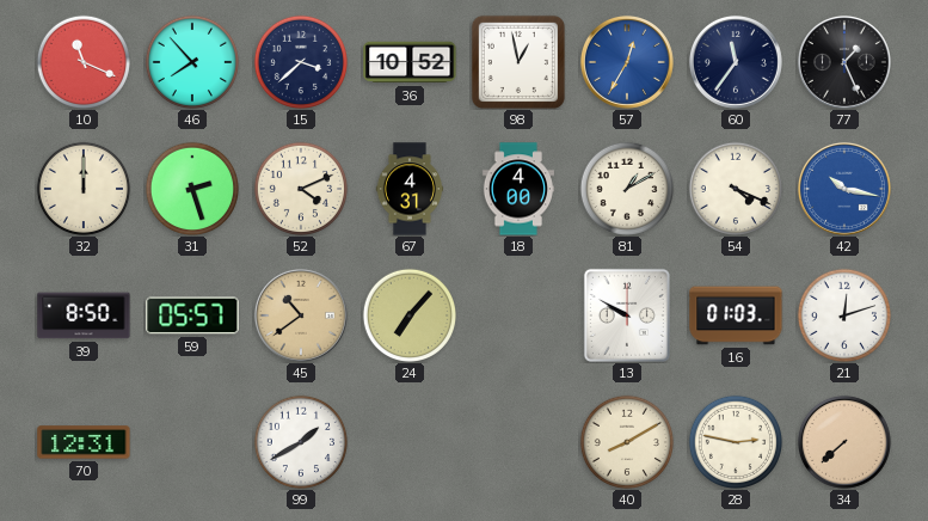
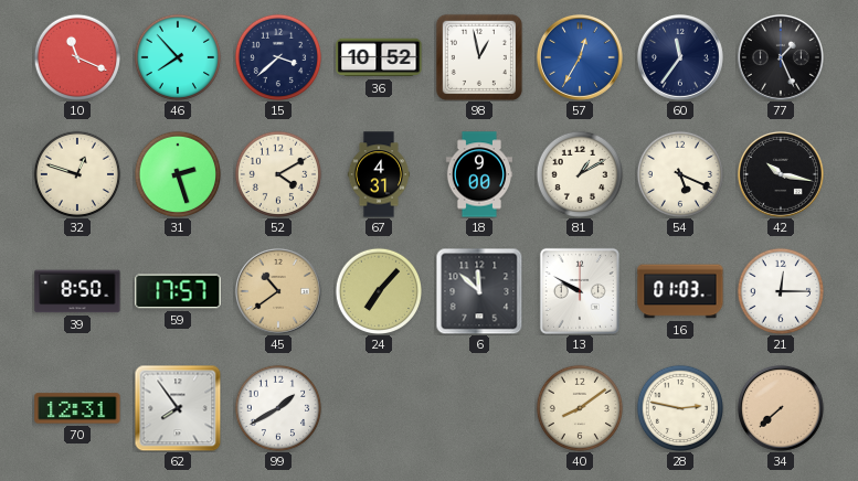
32: 12:00 -> 12:48 (76, 173)
52: 4:11 -> 4:10 (277, 173)
18: 4:00 -> 9:00 (478, 174)
54: 4:19 -> 5:19 (679, 173)
42 dial: blue -> black (781, 174)
59: 05:57 -> 17:57 (178, 291)
6: none -> 11:52 (479, 291)
21: 12:12 -> 12:15 (780, 290)
62: none -> 7:54 (178, 408)
40: 8:10 -> 8:09 (579, 407)
